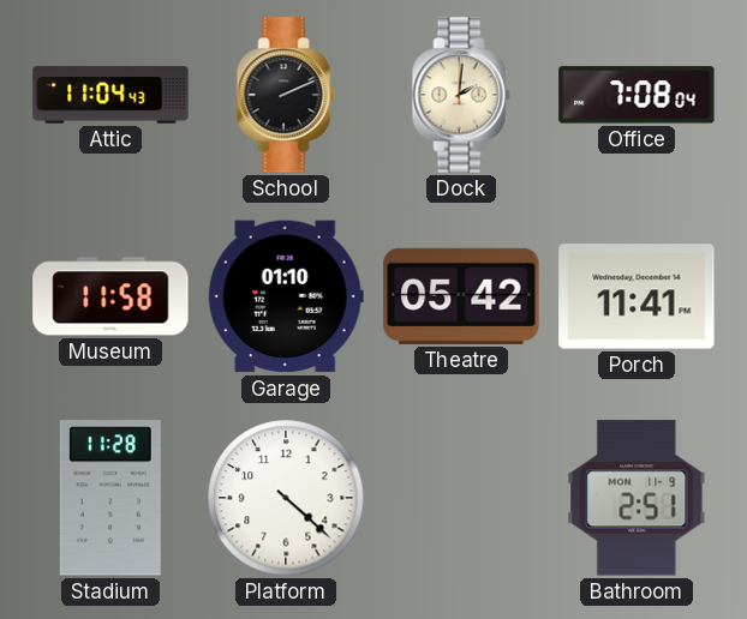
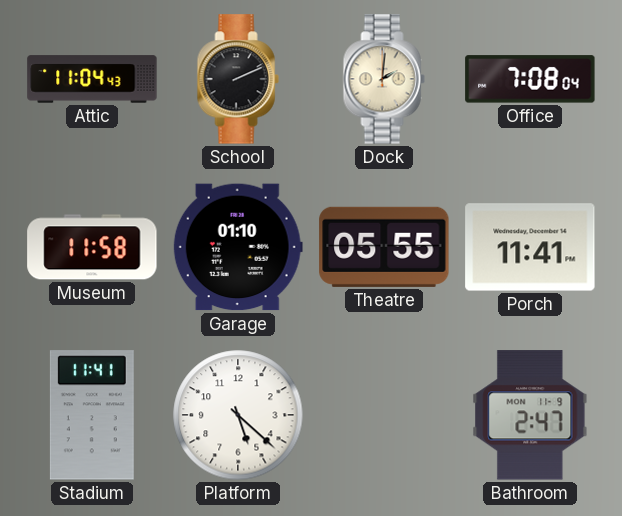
Theatre: 05:42 -> 05:55 (384, 247)
Stadium: 11:28 -> 11:41 (92, 415)
Platform: 4:22 -> 5:22 (238, 415)
Bathroom: 2:51 -> 2:47 (530, 415)
